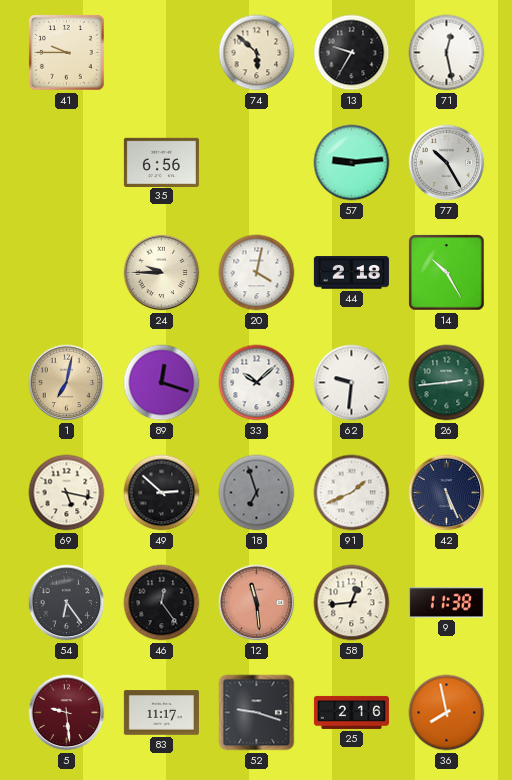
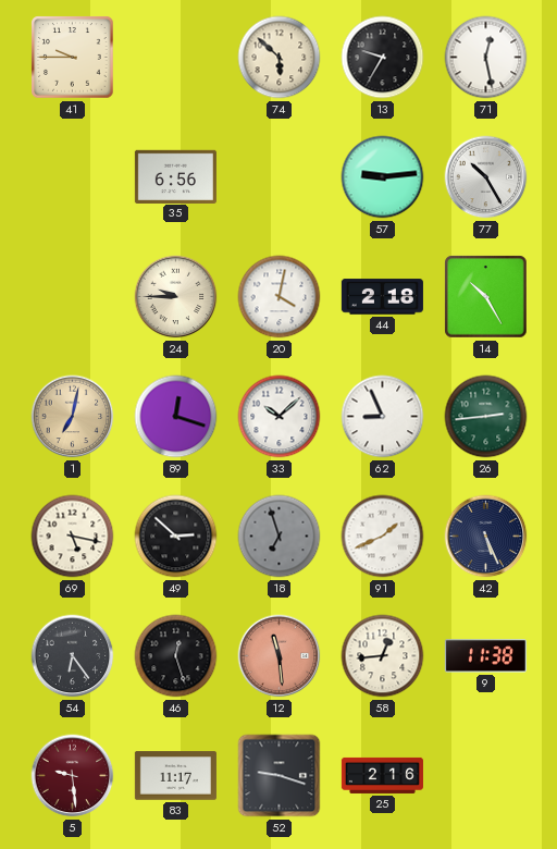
62: 9:31 -> 8:56 (383, 417)
46: 12:24 -> 12:27 (176, 656)
36: 7:58 -> none (447, 713)
